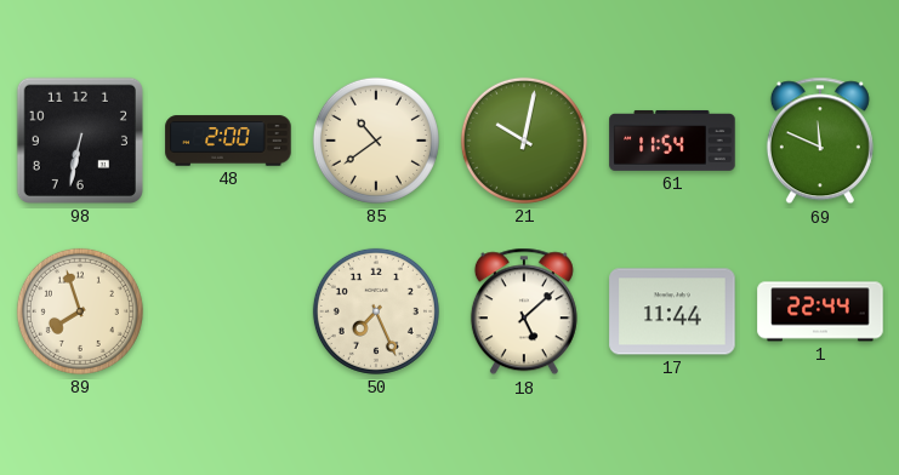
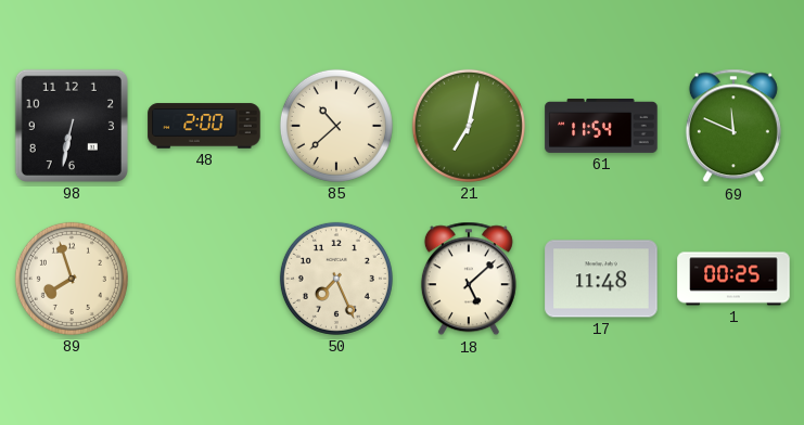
85: 10:39 -> 10:38 (336, 126)
21: 10:02 -> 7:02 (469, 126)
17: 11:44 -> 11:48 (601, 279)
1: 22:44 -> 00:25 (733, 279)
